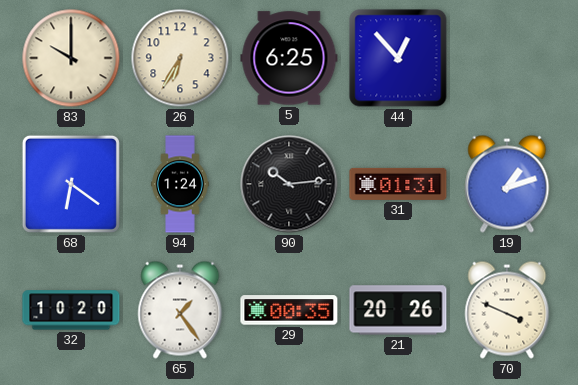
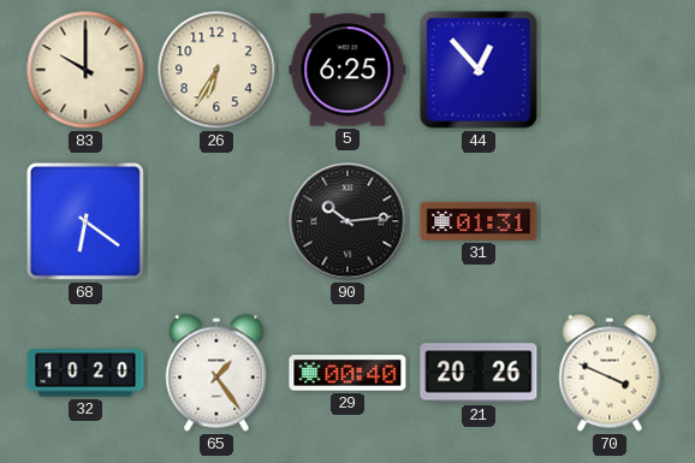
94: 1:24 -> none (180, 184)
19: 1:12 -> none (507, 184)
29: 00:35 -> 00:40 (348, 373)
